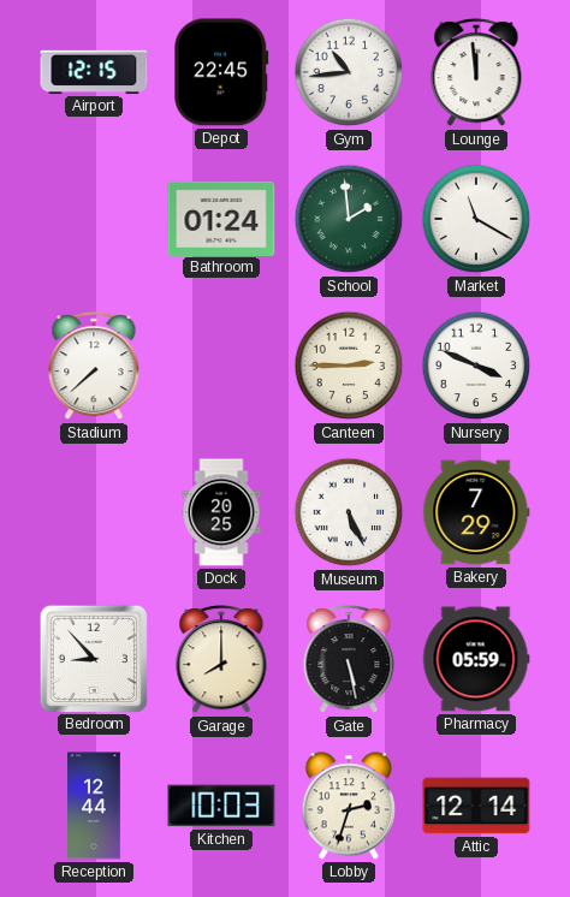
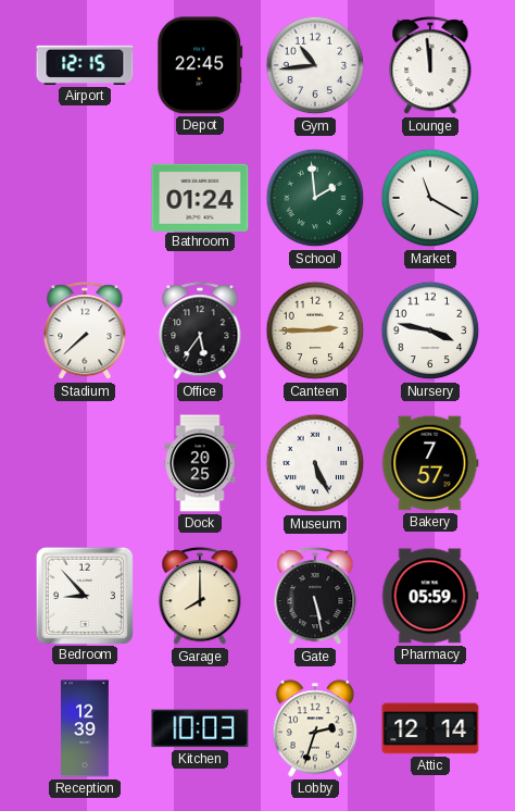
Office: none -> 5:36 (200, 332)
Nursery: 3:49 -> 3:47 (430, 330)
Bakery: 7:29 -> 7:57 (430, 463)
Reception: 12:44 -> 12:39 (86, 728)
